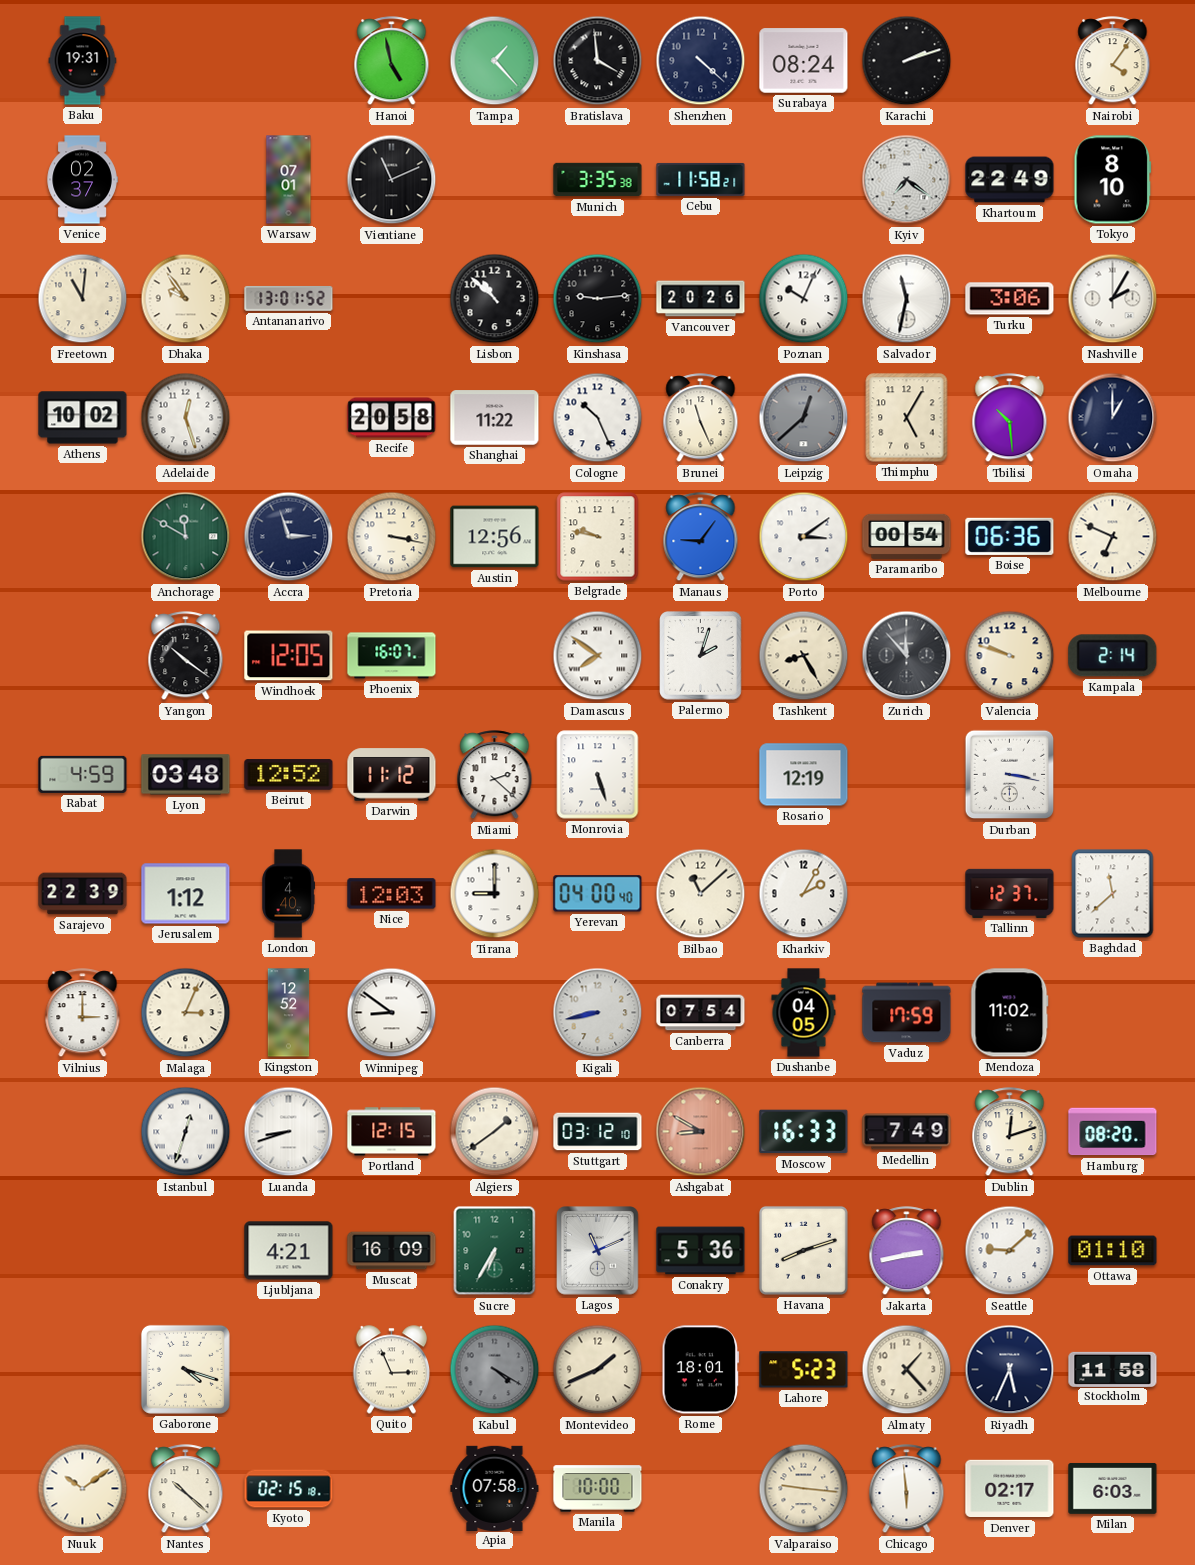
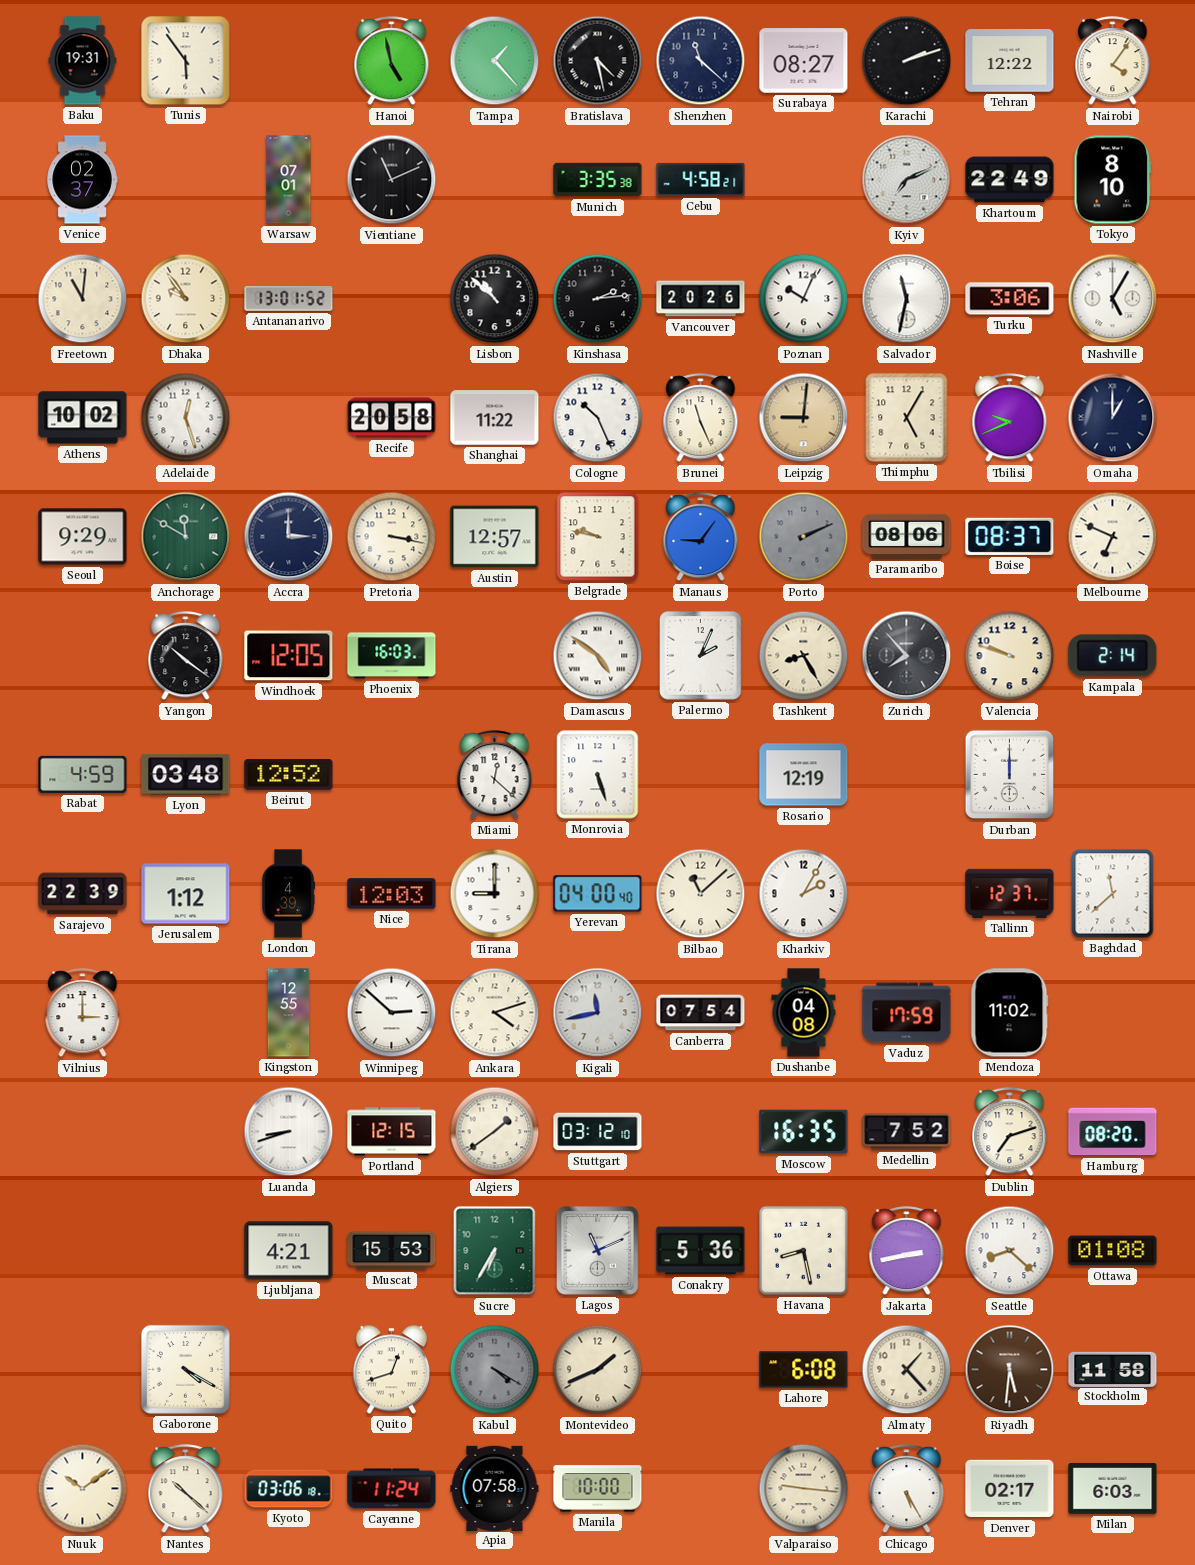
Tunis: none -> 5:54 (186, 61)
Bratislava: 3:59 -> 4:28 (598, 61)
Shenzhen: 4:22 -> 11:22 (701, 61)
Surabaya: 08:24 -> 08:27 (804, 61)
Tehran: none -> 12:22 (1010, 61)
Cebu: 11:58 -> 4:58 (701, 179)
Kyiv: 7:21 -> 7:11 (907, 180)
Kinshasa: 9:14 -> 2:14 (598, 299)
Nashville: 2:05 -> 5:05 (1113, 299)
Leipzig: 12:38 -> 9:01 (804, 418)
Leipzig dial: grey -> champagne (804, 418)
Tbilisi: 10:29 -> 9:41 (1010, 418)
Seoul: none -> 9:29 (83, 537)
Accra: 2:57 -> 3:00 (289, 537)
Austin: 12:56 -> 12:57 (495, 537)
Porto: 3:09 -> 2:11 (804, 537)
Porto dial: white -> grey (804, 537)
Paramaribo: 00:54 -> 08:06 (907, 536)
Boise: 06:36 -> 08:37 (1010, 536)
Phoenix: 16:07 -> 16:03 (392, 656)
Damascus: 7:51 -> 4:51 (598, 656)
Palermo: 2:03 -> 2:04 (701, 656)
Zurich: 11:53 -> 7:53 (907, 656)
Darwin: 11:12 -> none (392, 775)
Miami: 2:22 -> 12:22 (495, 775)
Durban: 3:17 -> 12:00 (1010, 775)
London: 4:40 -> 4:39 (288, 894)
Malaga: 3:04 -> none (186, 1013)
Kingston: 12:52 -> 12:55 (289, 1013)
Winnipeg: 8:51 -> 2:52 (392, 1013)
Ankara: none -> 4:12 (495, 1013)
Kigali: 8:43 -> 11:43 (598, 1013)
Dushanbe: 04:05 -> 04:08 (804, 1013)
Istanbul: 12:33 -> none (186, 1132)
Ashgabat: 8:50 -> none (701, 1132)
Moscow: 16:33 -> 16:35 (804, 1132)
Medellin: 7:49 -> 7:52 (907, 1132)
Dublin: 12:12 -> 7:12 (1010, 1132)
Muscat: 16:09 -> 15:53 (392, 1251)
Havana: 8:12 -> 8:28 (803, 1250)
Seattle: 9:08 -> 8:22 (1010, 1251)
Ottawa: 01:10 -> 01:08 (1113, 1251)
Gaborone: 4:18 -> 4:20 (185, 1369)
Quito: 2:56 -> 12:42 (392, 1370)
Rome: 18:01 -> none (701, 1370)
Lahore: 5:23 -> 6:08 (804, 1370)
Riyadh: 5:34 -> 5:31 (1010, 1370)
Riyadh dial: navy -> brown (1010, 1370)
Kyoto: 02:15 -> 03:06 (289, 1489)
Cayenne: none -> 11:24 (392, 1489)
Chicago: 5:59 -> 5:25 (907, 1489)
